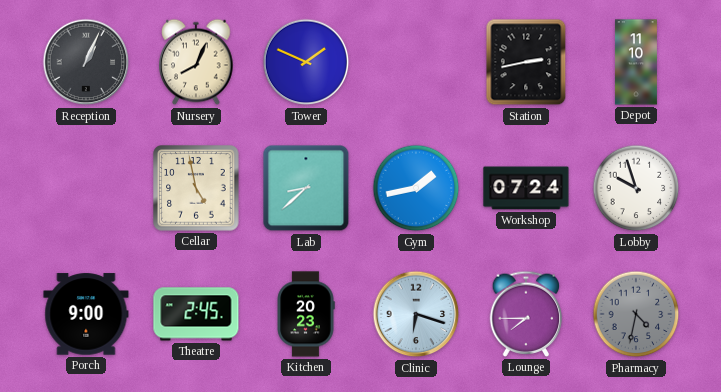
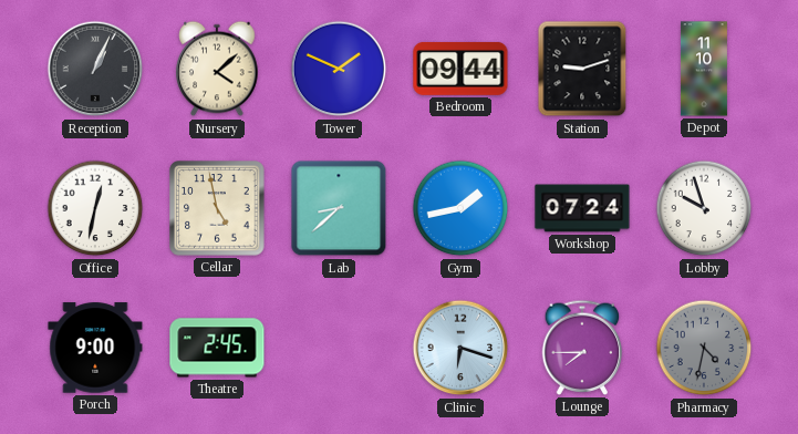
Nursery: 8:04 -> 4:08 (217, 69)
Bedroom: none -> 09:44 (460, 69)
Station: 2:43 -> 9:12 (582, 69)
Office: none -> 12:32 (95, 208)
Kitchen: 20:23 -> none (306, 314)
